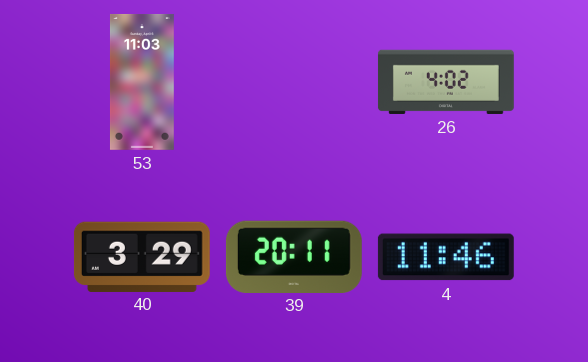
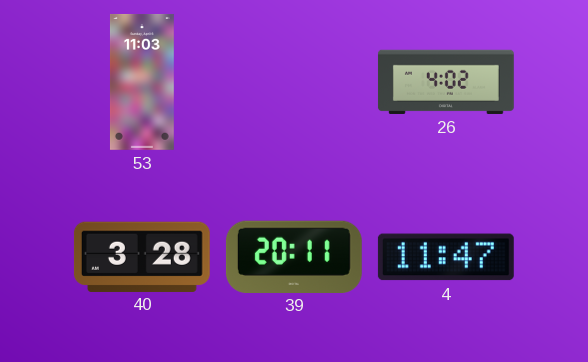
40: 3:29 -> 3:28 (142, 256)
4: 11:46 -> 11:47 (446, 257)
